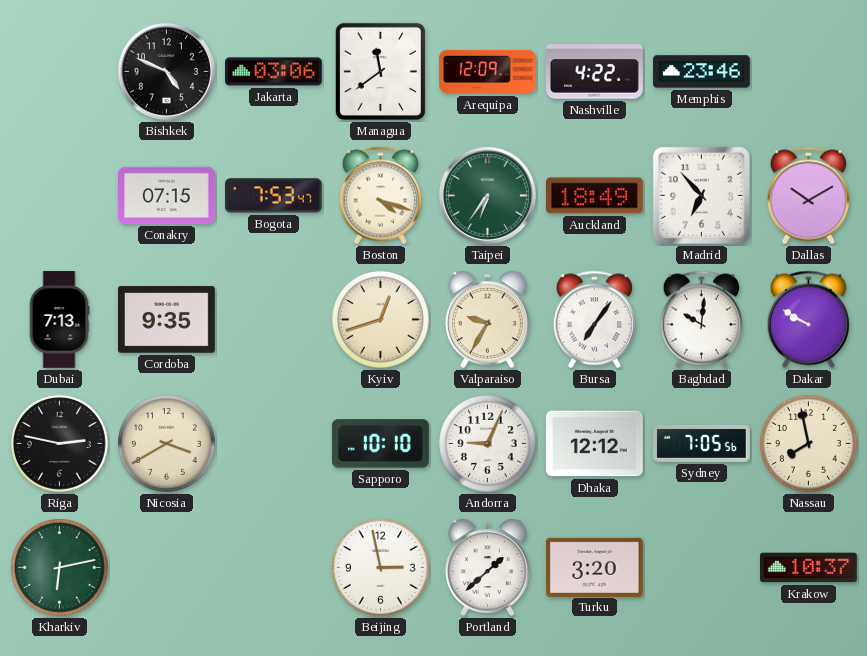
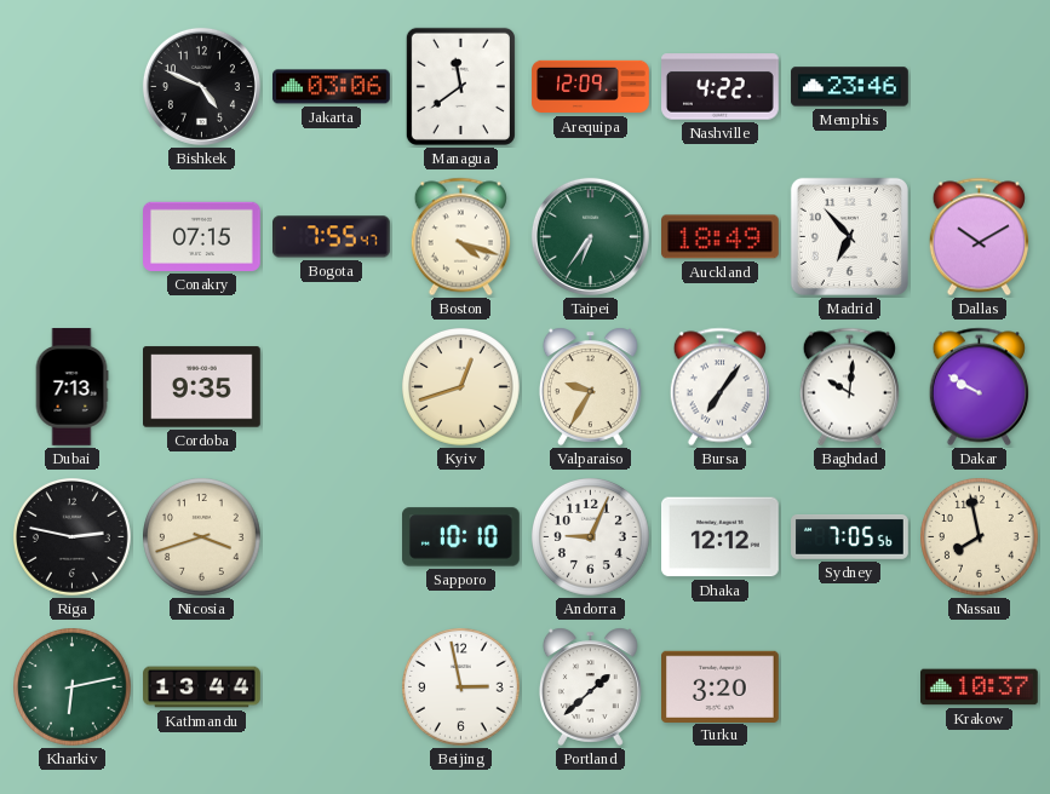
Bogota: 7:53 -> 7:55 (332, 237)
Nicosia: 3:40 -> 3:42 (202, 537)
Kathmandu: none -> 13:44 (202, 687)
